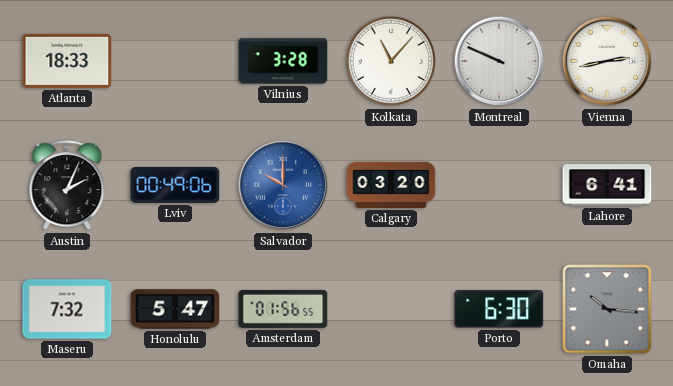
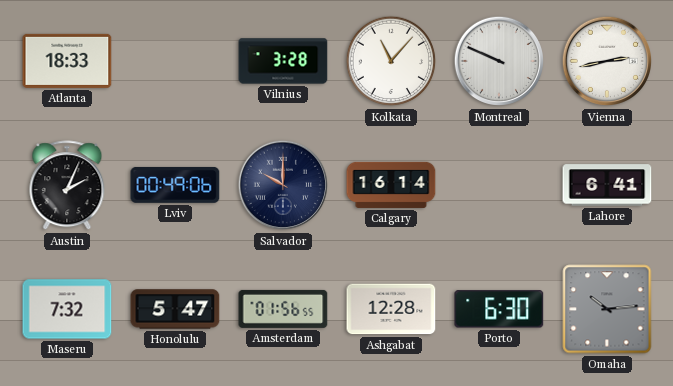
Salvador dial: blue -> navy (283, 185)
Calgary: 03:20 -> 16:14 (391, 185)
Ashgabat: none -> 12:28 (391, 309)
Omaha: 10:16 -> 10:14 (607, 309)
